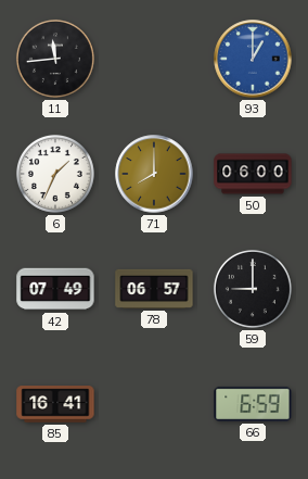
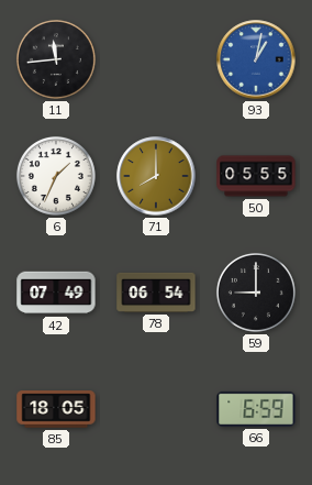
93: 1:00 -> 1:02 (256, 59)
50: 06:00 -> 05:55 (256, 176)
78: 06:57 -> 06:54 (156, 293)
85: 16:41 -> 18:05 (56, 409)
